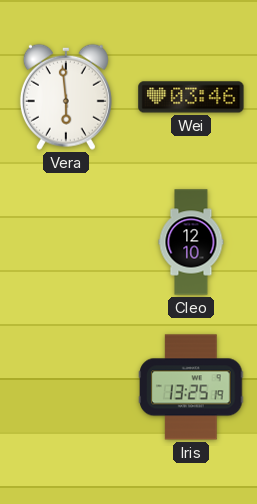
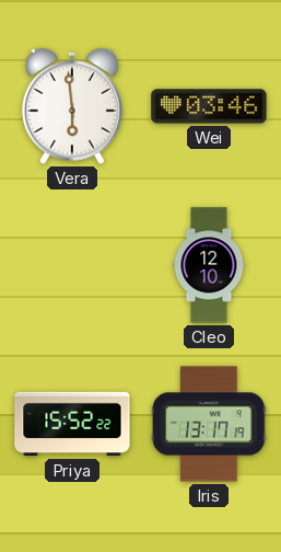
Priya: none -> 15:52 (72, 424)
Iris: 13:25 -> 13:17 (209, 424)
